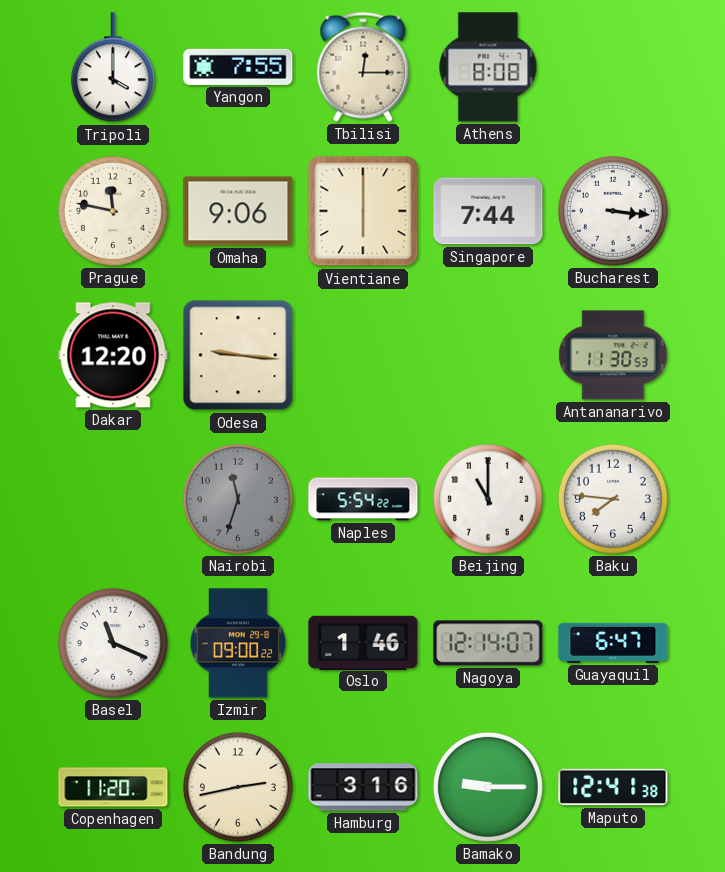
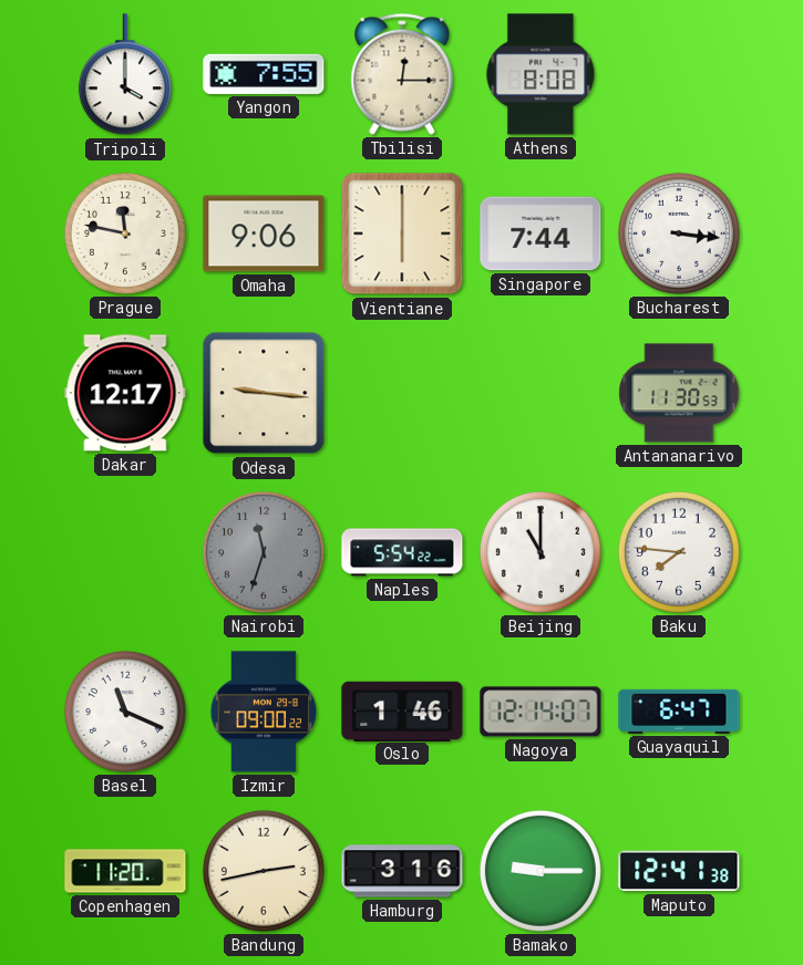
Dakar: 12:20 -> 12:17 (125, 393)
